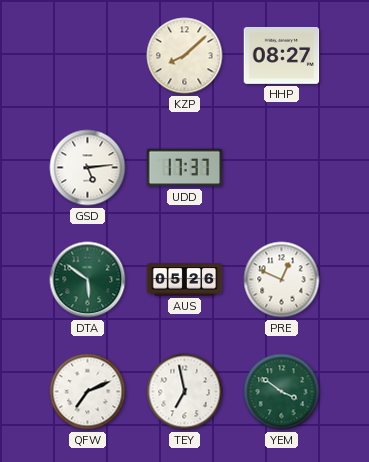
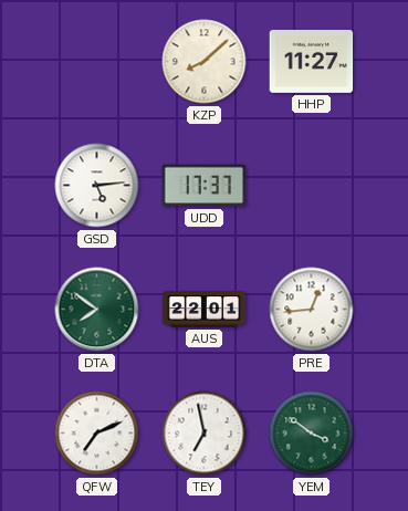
HHP: 08:27 -> 11:27 (312, 61)
DTA: 5:51 -> 7:51 (97, 310)
AUS: 05:26 -> 22:01 (205, 310)
PRE: 12:49 -> 12:44 (312, 310)
